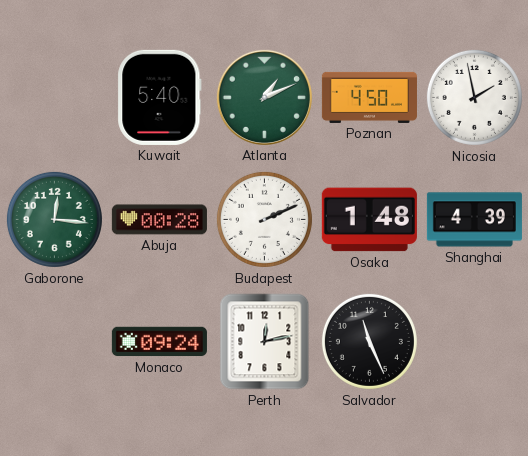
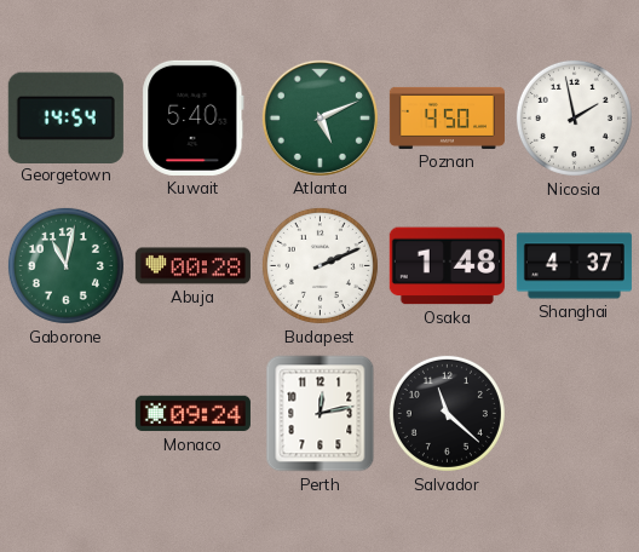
Georgetown: none -> 14:54 (65, 117)
Atlanta: 1:11 -> 5:11 (319, 117)
Gaborone: 12:16 -> 11:02 (65, 265)
Shanghai: 4:39 -> 4:37 (574, 266)
Salvador: 11:26 -> 11:22 (447, 413)
